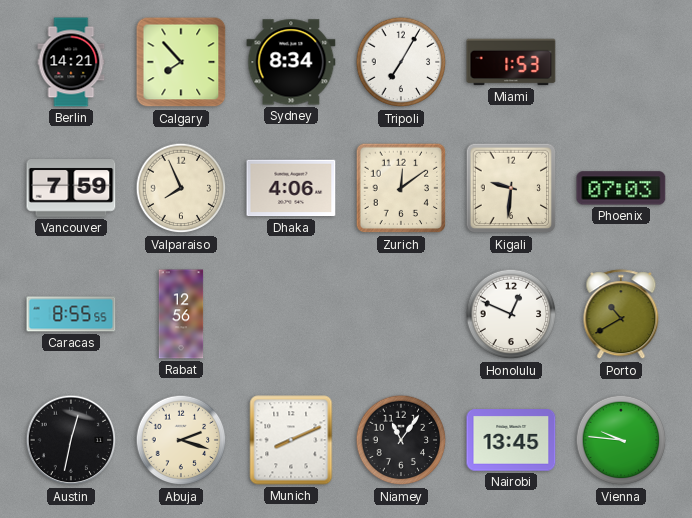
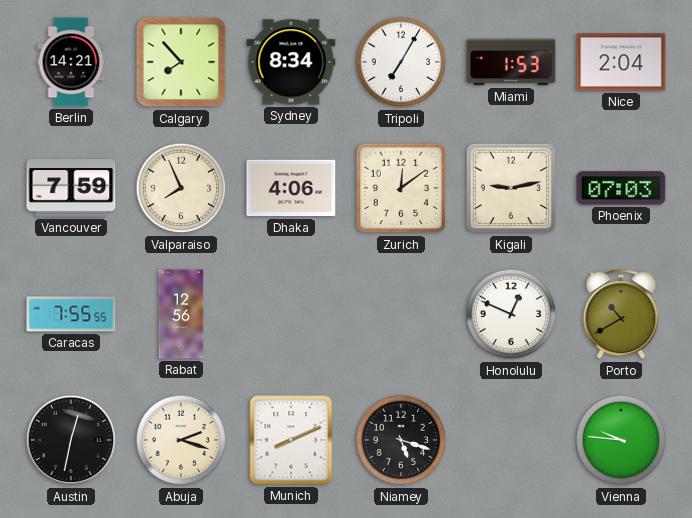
Nice: none -> 2:04 (621, 62)
Kigali: 9:31 -> 9:13 (511, 188)
Caracas: 8:55 -> 7:55 (71, 314)
Niamey: 11:06 -> 5:18 (401, 440)
Nairobi: 13:45 -> none (511, 440)
